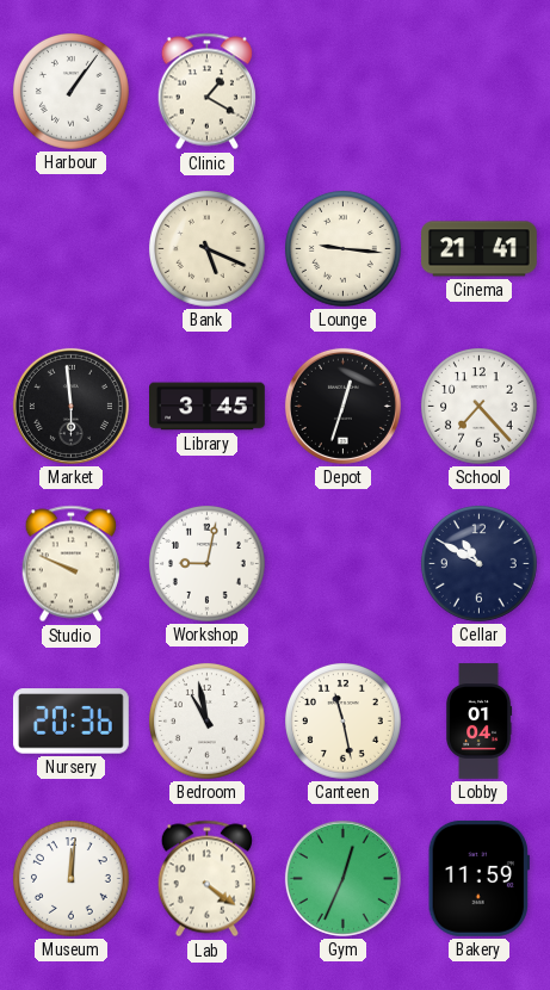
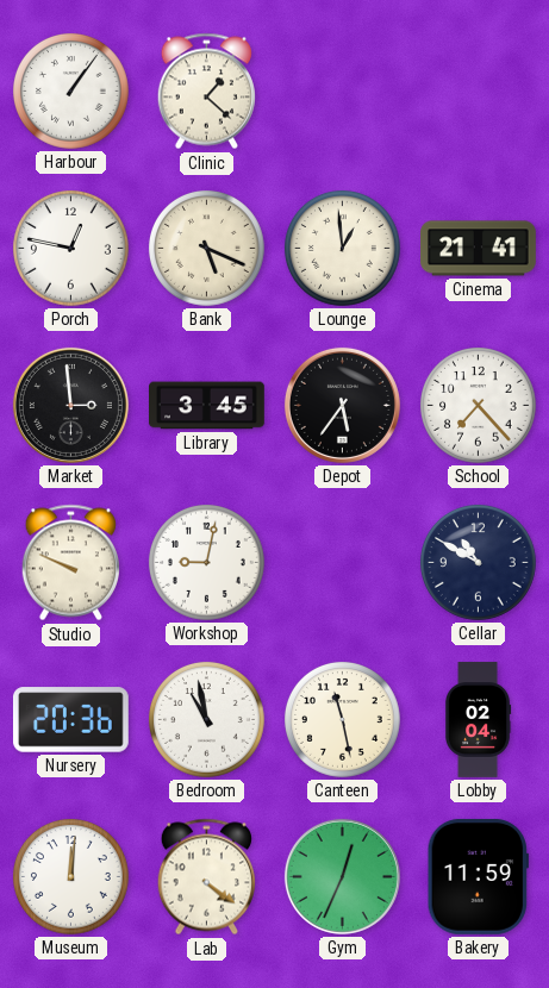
Clinic: 1:20 -> 1:22 (206, 92)
Porch: none -> 12:47 (70, 248)
Lounge: 9:16 -> 12:59 (342, 248)
Market: 5:59 -> 2:59 (70, 405)
Depot: 12:33 -> 5:36 (342, 405)
Lobby: 01:04 -> 02:04 (479, 720)
